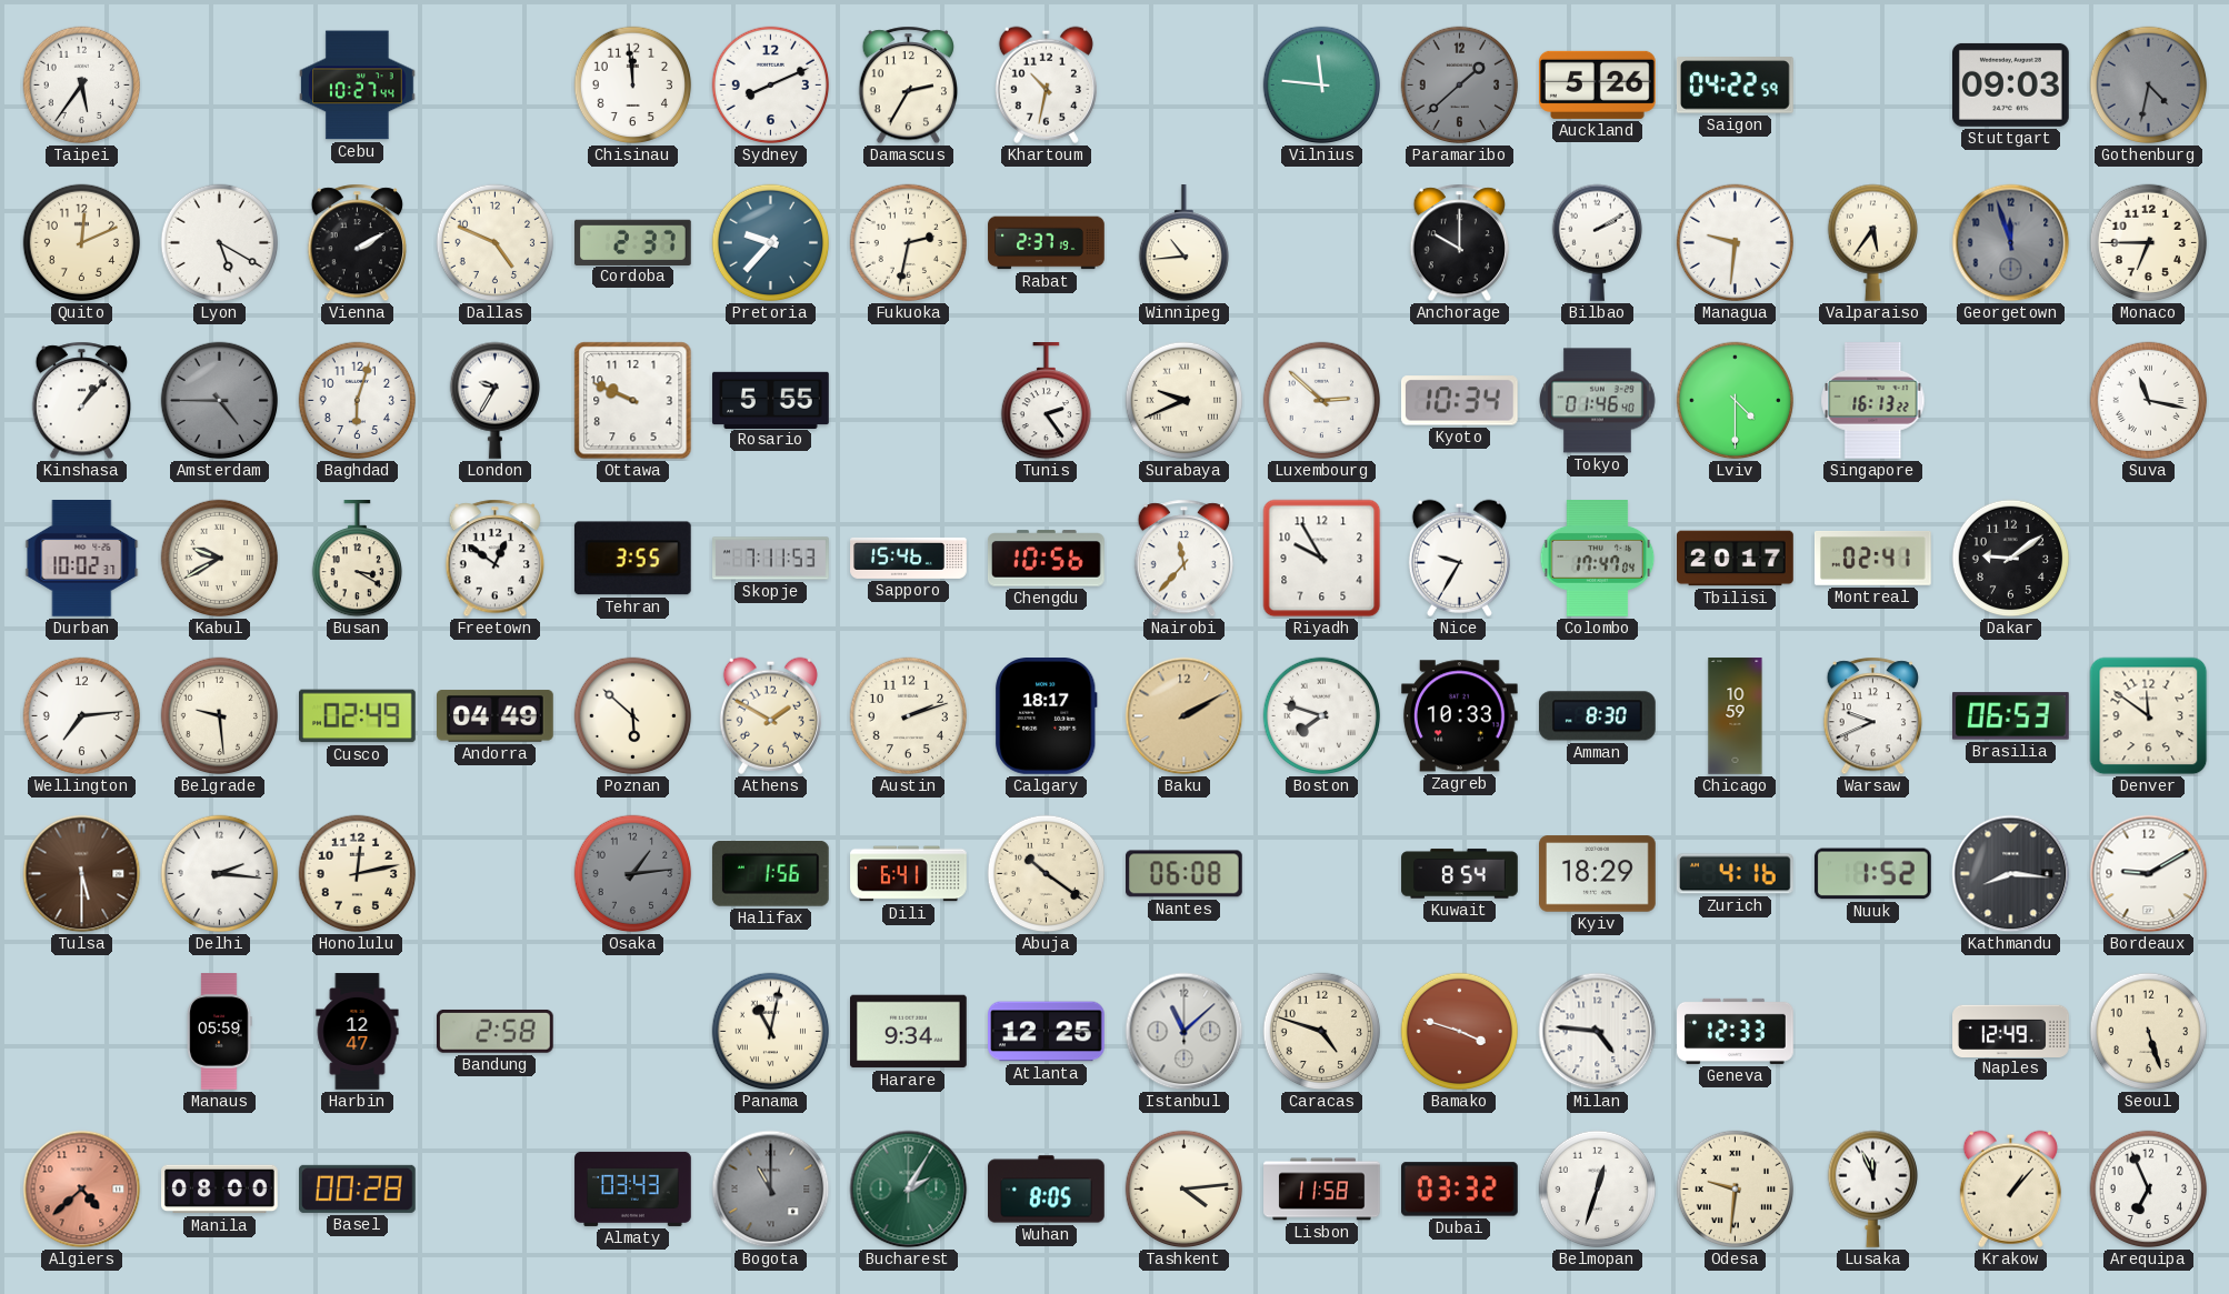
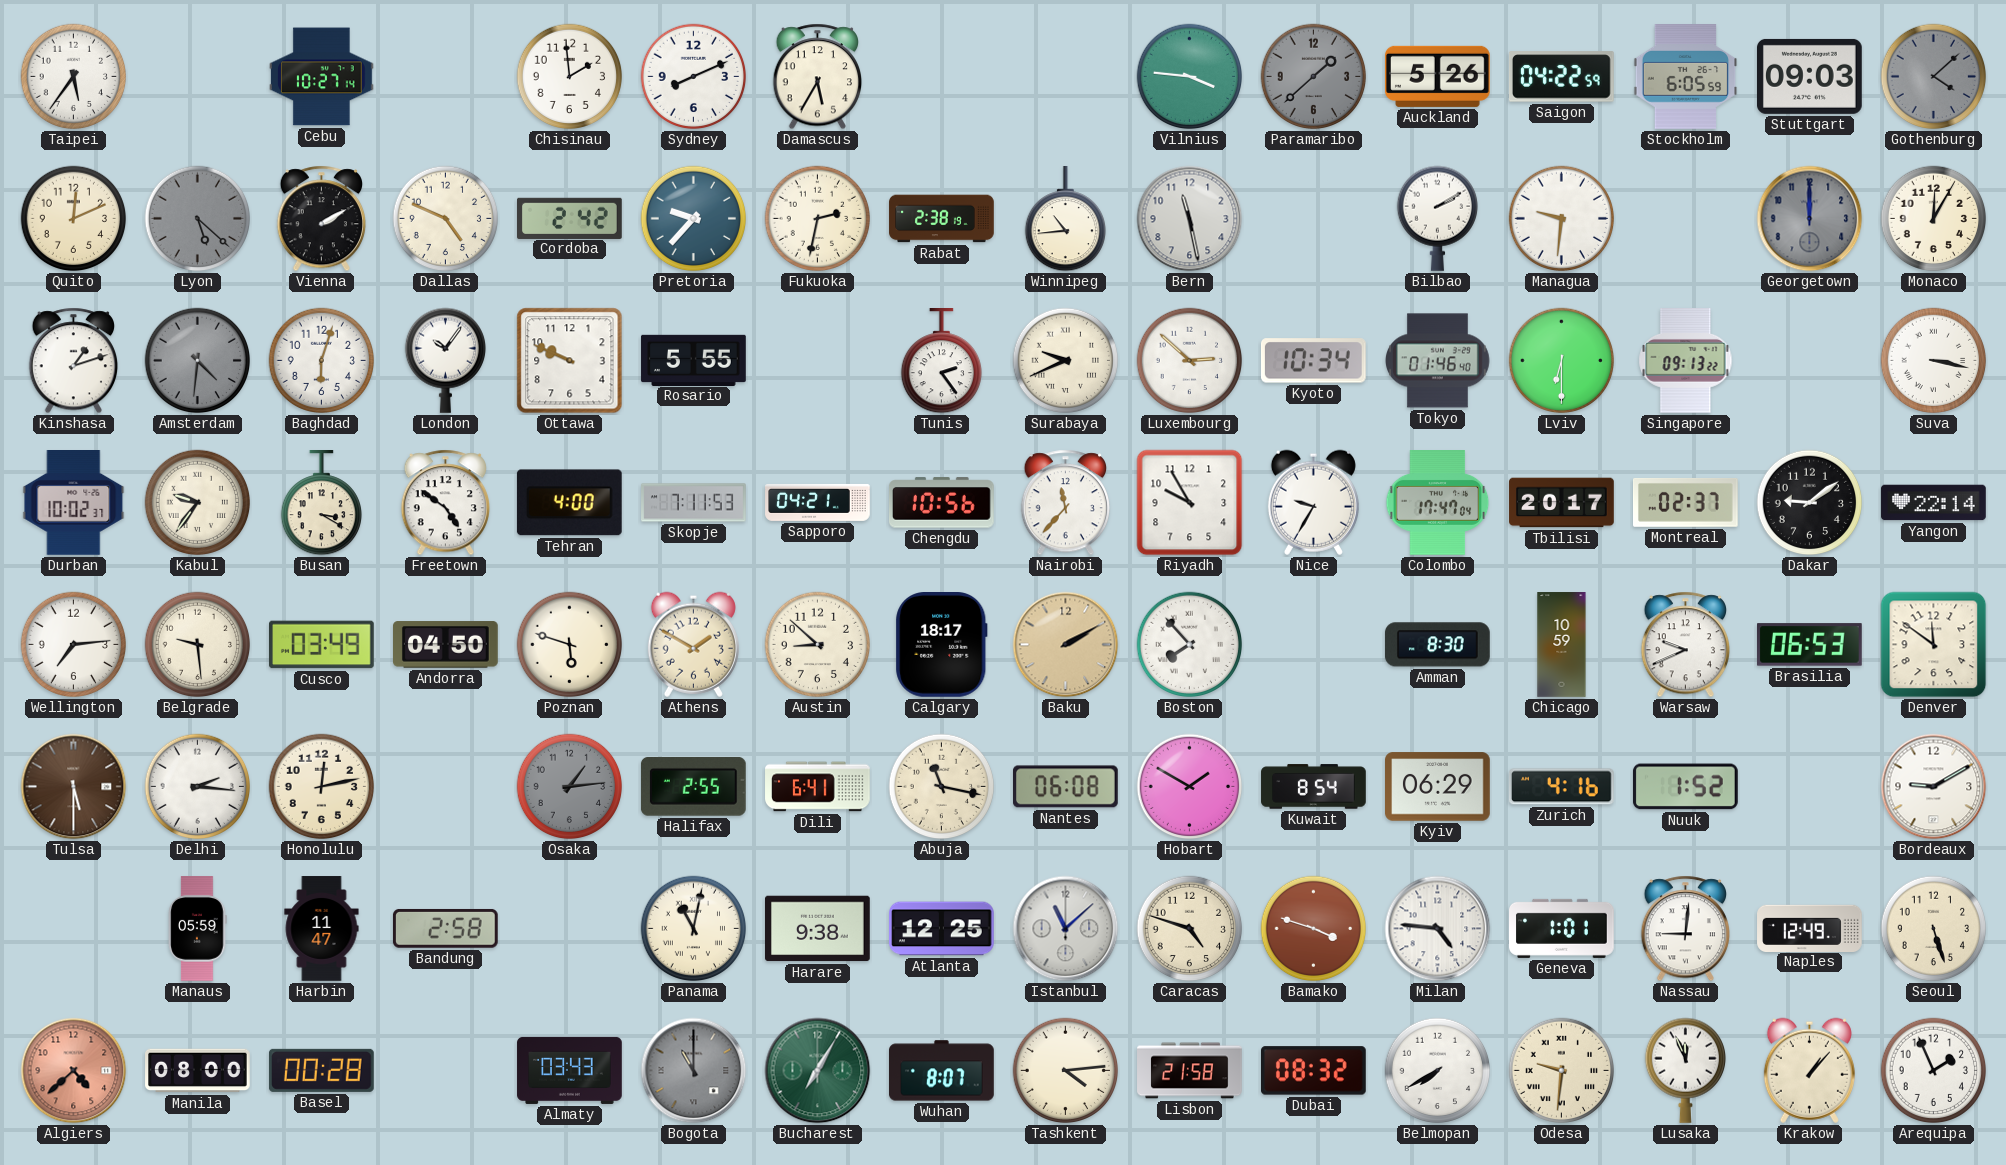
Cebu: 10:27:44 -> 10:27:14 (322, 77)
Chisinau: 11:59 -> 1:59 (570, 77)
Damascus: 2:35 -> 5:35 (817, 77)
Khartoum: 10:32 -> none (1046, 84)
Vilnius: 11:46 -> 3:46 (1190, 77)
Stockholm: none -> 6:05 (1686, 77)
Gothenburg: 4:32 -> 4:08 (1934, 77)
Lyon: 5:20 -> 5:22 (198, 219)
Lyon dial: white -> grey (198, 219)
Cordoba: 2:37 -> 2:42 (570, 218)
Rabat: 2:37 -> 2:38 (942, 219)
Bern: none -> 11:28 (1190, 219)
Anchorage: 10:00 -> none (1459, 243)
Valparaiso: 5:36 -> none (1872, 242)
Georgetown: 11:57 -> 12:00 (1810, 219)
Monaco: 6:45 -> 12:05 (1934, 219)
Kinshasa: 1:07 -> 1:12 (73, 361)
Amsterdam: 4:45 -> 4:31 (198, 361)
London: 9:35 -> 10:06 (445, 360)
Lviv: 4:30 -> 6:30 (1562, 361)
Singapore: 16:13 -> 09:13 (1686, 361)
Suva: 11:17 -> 3:17 (1934, 361)
Kabul: 9:40 -> 9:36 (198, 503)
Freetown: 12:51 -> 4:51 (445, 503)
Tehran: 3:55 -> 4:00 (569, 503)
Sapporo: 15:46 -> 04:21 (818, 502)
Montreal: 02:41 -> 02:37 (1686, 502)
Yangon: none -> 22:14 (1934, 503)
Cusco: 02:49 -> 03:49 (322, 645)
Andorra: 04:49 -> 04:50 (446, 645)
Poznan: 5:52 -> 5:48 (570, 645)
Austin: 2:12 -> 8:52 (818, 645)
Boston: 7:48 -> 7:53 (1190, 645)
Zagreb: 10:33 -> none (1459, 716)
Halifax: 1:56 -> 2:55 (693, 786)
Abuja: 10:21 -> 11:17 (942, 787)
Hobart: none -> 1:50 (1190, 787)
Kyiv: 18:29 -> 06:29 (1438, 787)
Kathmandu: 8:16 -> none (2011, 874)
Harbin: 12:47 -> 11:47 (322, 929)
Harare: 9:34 -> 9:38 (818, 929)
Geneva: 12:33 -> 1:01 (1562, 928)
Nassau: none -> 9:01 (1685, 929)
Bucharest: 2:05 -> 7:05 (818, 1071)
Wuhan: 8:05 -> 8:07 (942, 1071)
Lisbon: 11:58 -> 21:58 (1190, 1071)
Dubai: 03:32 -> 08:32 (1314, 1071)
Belmopan: 12:33 -> 7:40 (1438, 1071)
Arequipa: 6:56 -> 1:56 (1934, 1071)
